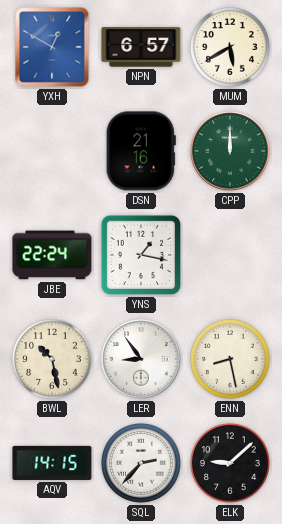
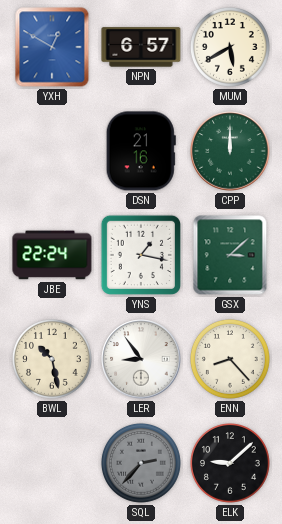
GSX: none -> 3:08 (230, 255)
ENN: 8:28 -> 8:23 (230, 359)
AQV: 14:15 -> none (52, 463)
SQL dial: white -> grey (141, 463)
